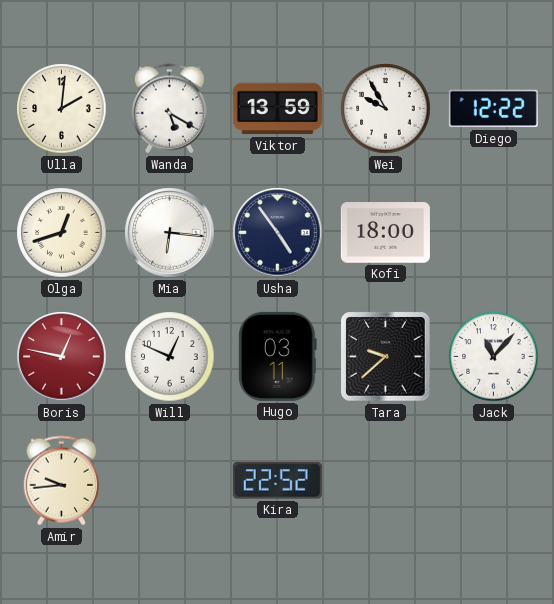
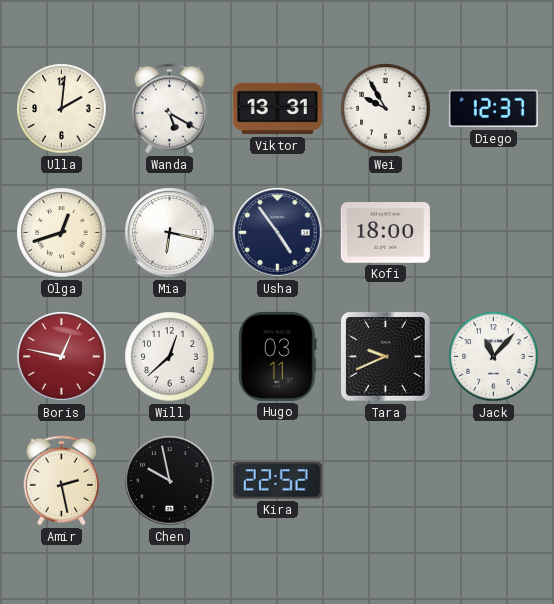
Viktor: 13:59 -> 13:31 (277, 109)
Diego: 12:22 -> 12:37 (493, 109)
Mia: 6:16 -> 6:17 (170, 233)
Will: 12:49 -> 12:38 (170, 357)
Tara: 9:38 -> 9:41 (386, 357)
Amir: 9:44 -> 2:28 (62, 481)
Chen: none -> 9:58 (170, 481)
